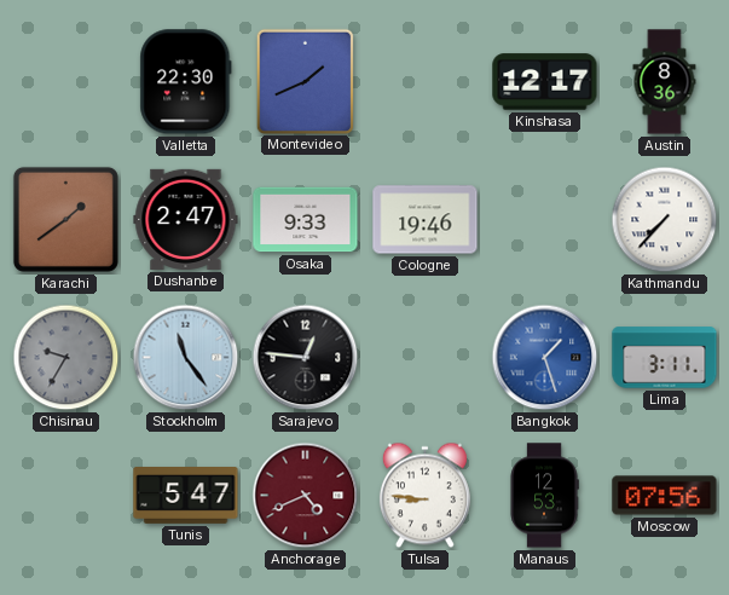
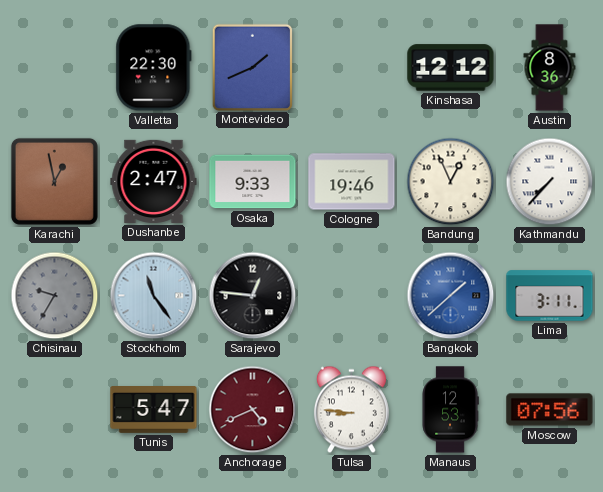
Kinshasa: 12:17 -> 12:12 (451, 68)
Karachi: 1:39 -> 12:58 (54, 181)
Bandung: none -> 12:56 (451, 182)
Bangkok: 1:27 -> 1:38 (451, 296)
